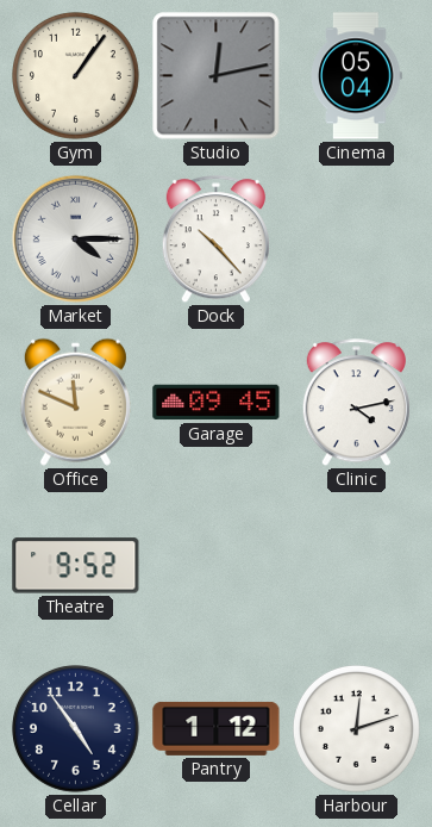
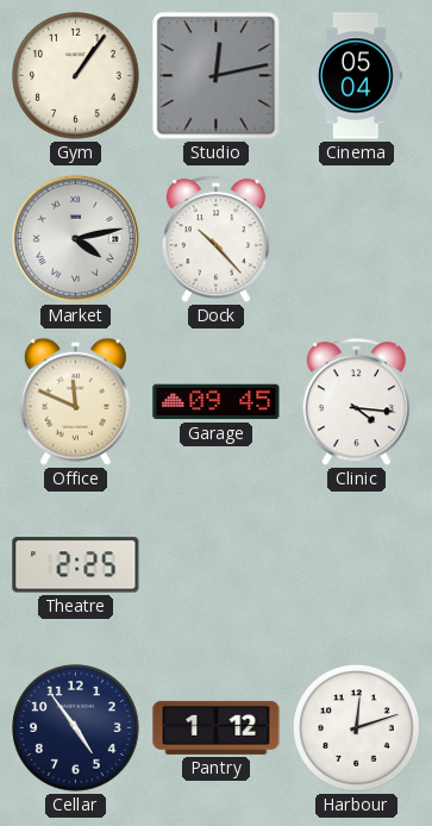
Market: 4:15 -> 4:13 (75, 238)
Clinic: 4:13 -> 4:16 (356, 402)
Theatre: 9:52 -> 2:25 (76, 565)
